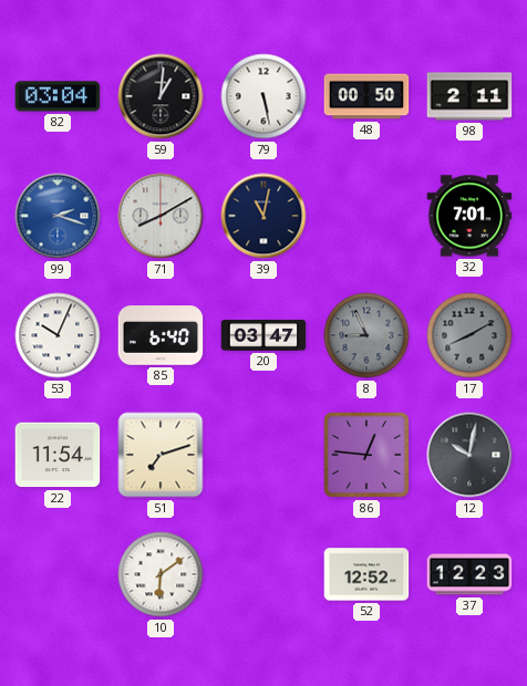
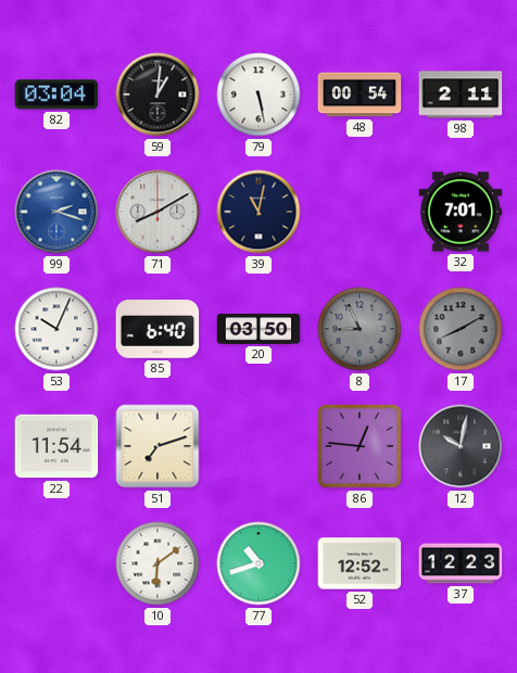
48: 00:50 -> 00:54 (360, 94)
20: 03:47 -> 03:50 (258, 330)
77: none -> 10:42 (258, 563)
